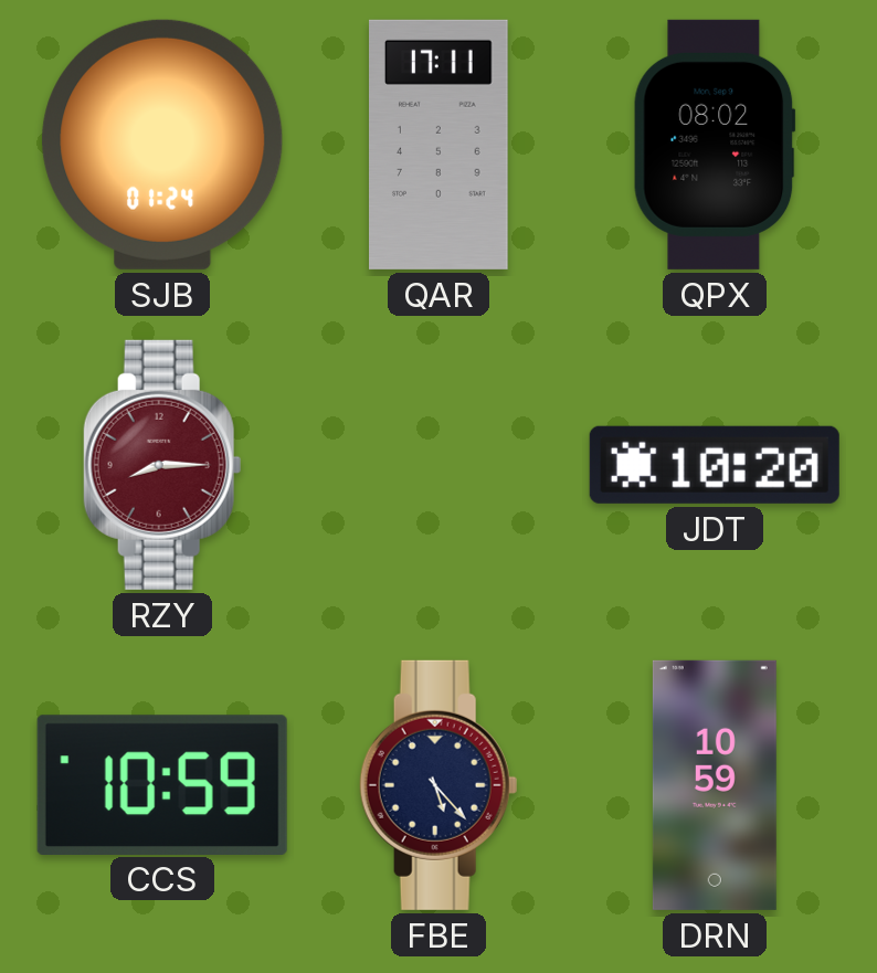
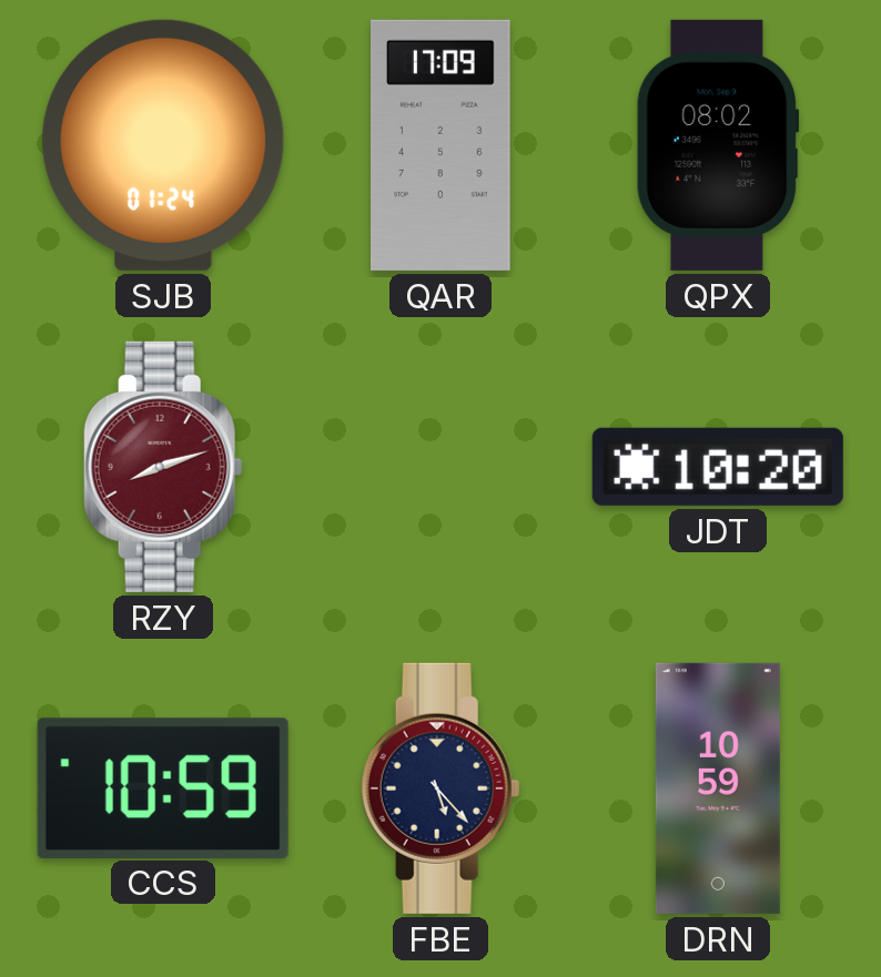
QAR: 17:11 -> 17:09 (442, 145)
RZY: 8:15 -> 8:12 (163, 467)
